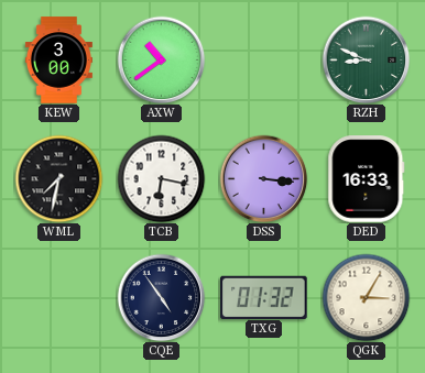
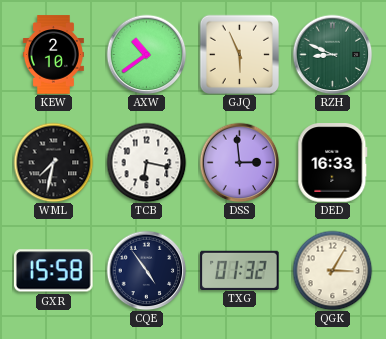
KEW: 3:00 -> 2:10 (53, 55)
GJQ: none -> 5:56 (239, 54)
DSS: 3:16 -> 2:59 (239, 162)
GXR: none -> 15:58 (54, 271)
